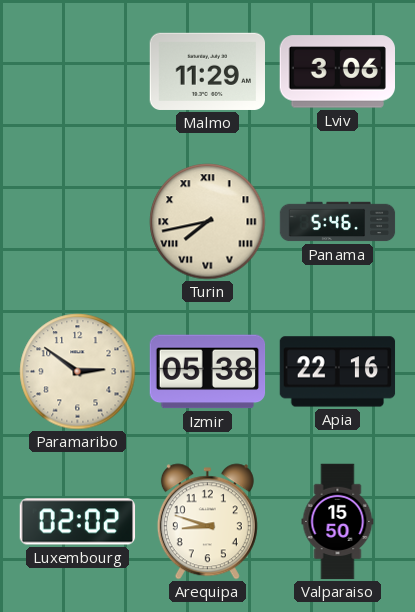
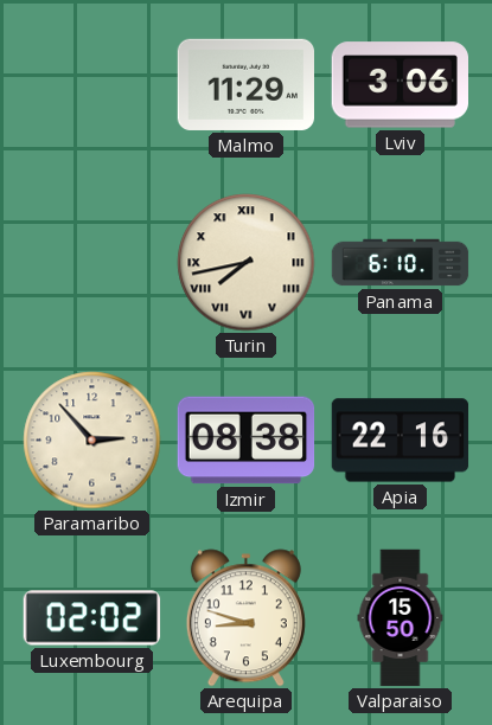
Panama: 5:46 -> 6:10 (401, 263)
Paramaribo: 2:51 -> 2:53 (92, 441)
Izmir: 05:38 -> 08:38 (247, 441)
